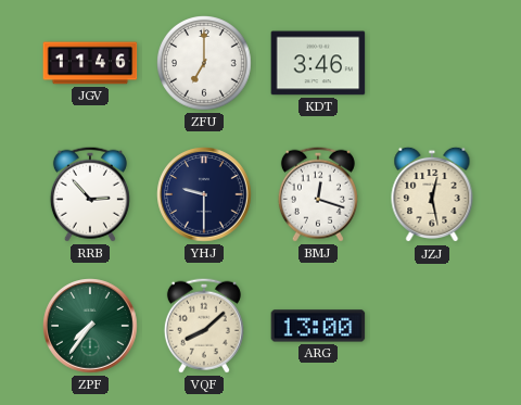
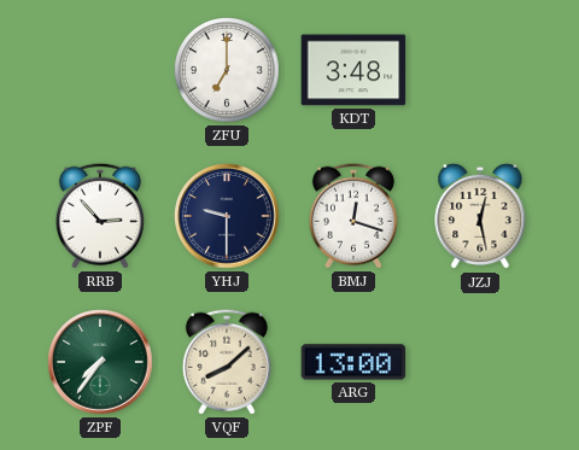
JGV: 11:46 -> none (90, 63)
KDT: 3:46 -> 3:48 (353, 70)
